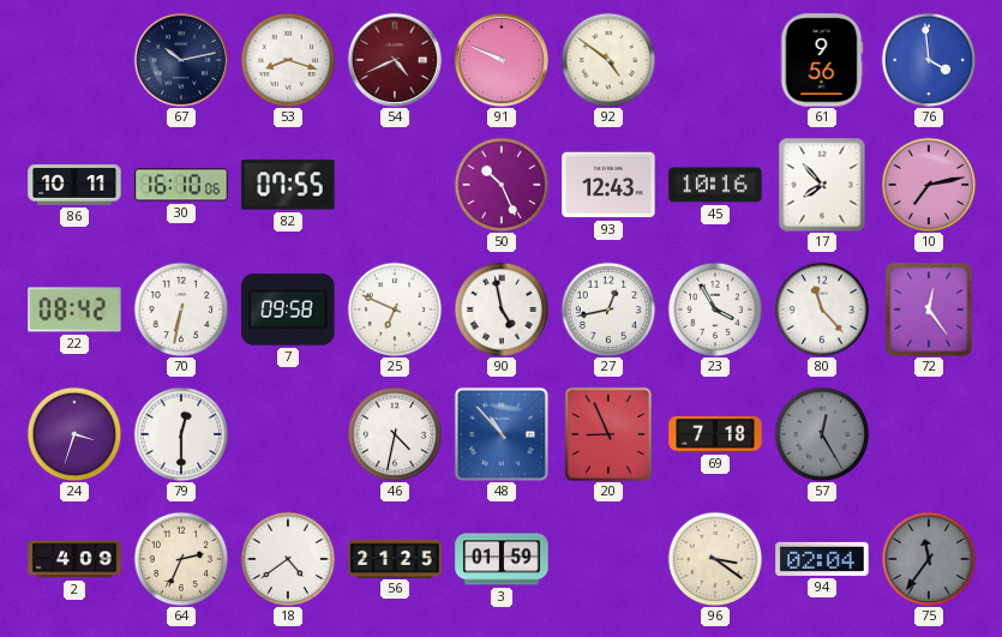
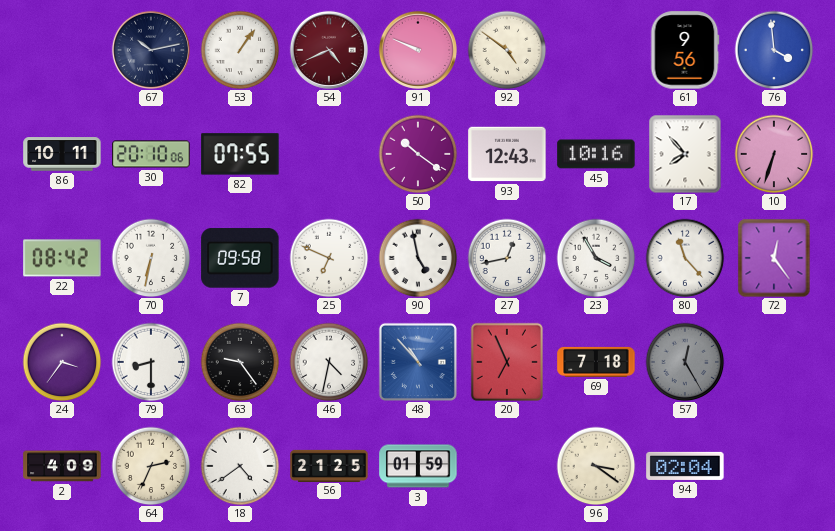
53: 8:18 -> 1:06 (240, 50)
30: 16:10 -> 20:10 (151, 154)
50: 10:26 -> 10:21 (418, 154)
10: 7:13 -> 6:33 (774, 154)
24: 3:33 -> 3:36 (62, 362)
79: 12:30 -> 8:30 (151, 362)
63: none -> 9:24 (240, 362)
20: 8:56 -> 6:56 (506, 361)
75: 11:36 -> none (929, 559)
